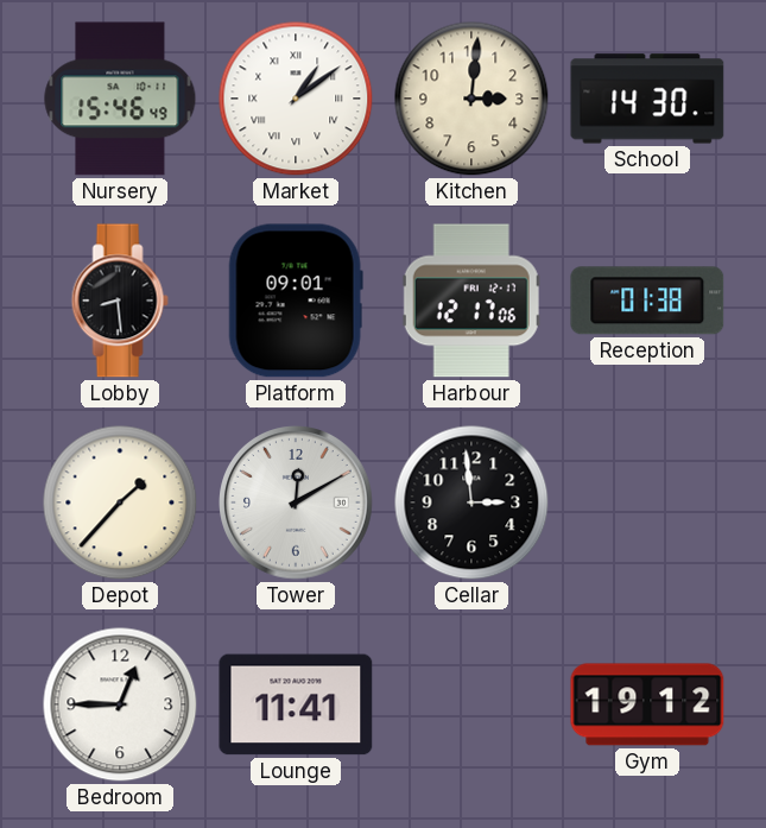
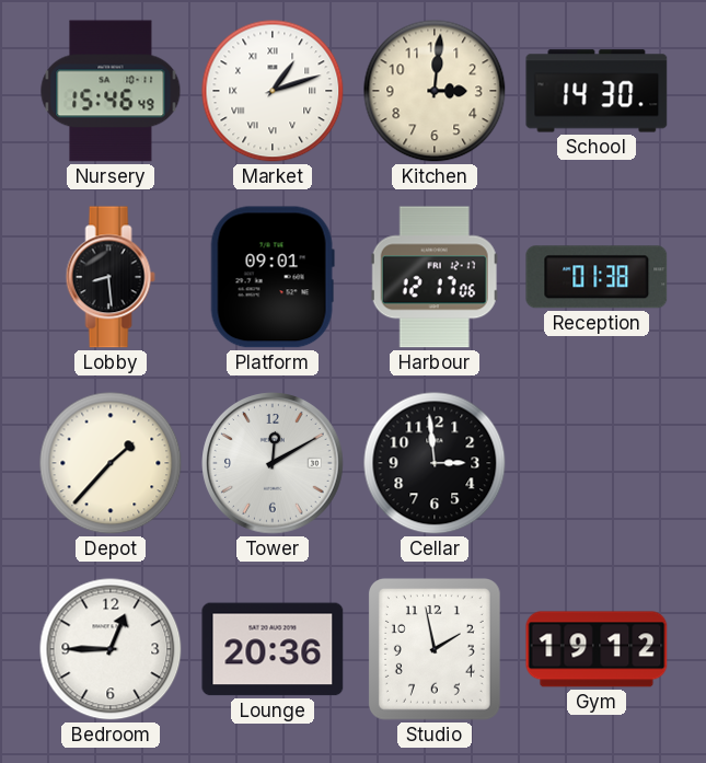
Market: 1:09 -> 1:12 (273, 91)
Lounge: 11:41 -> 20:36 (273, 649)
Studio: none -> 1:58 (435, 649)
